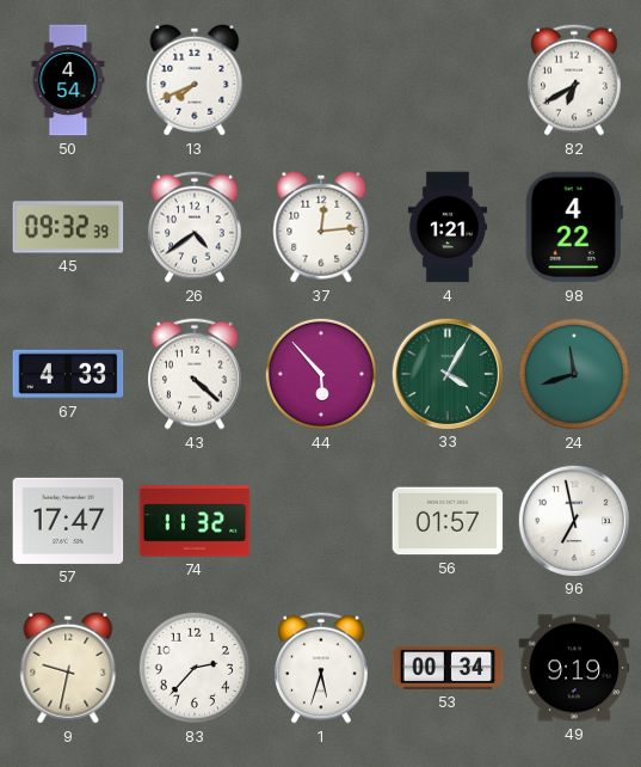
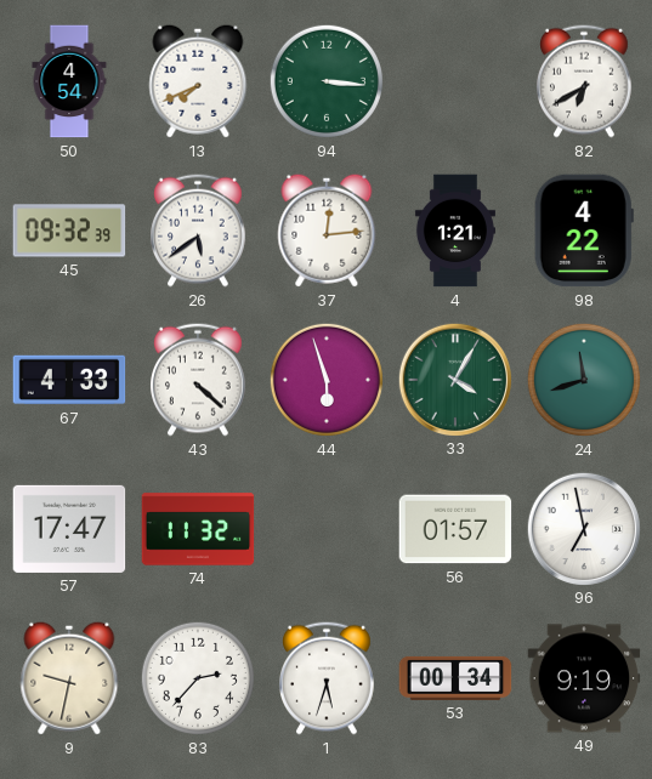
94: none -> 3:16 (327, 81)
26: 4:39 -> 5:39 (199, 231)
44: 5:53 -> 5:57 (327, 380)
